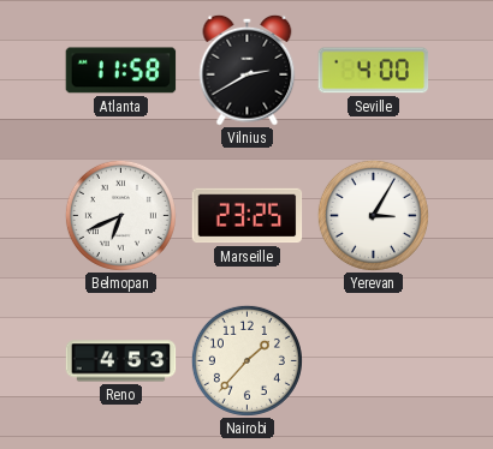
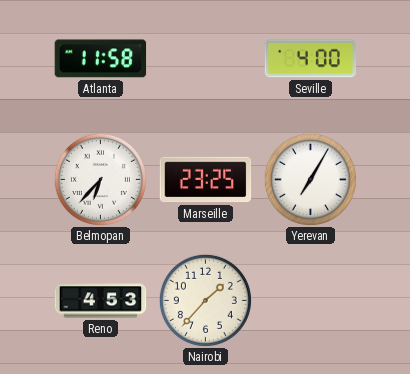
Vilnius: 2:40 -> none (248, 70)
Belmopan: 6:41 -> 6:37 (100, 179)
Yerevan: 3:05 -> 7:05 (310, 179)
